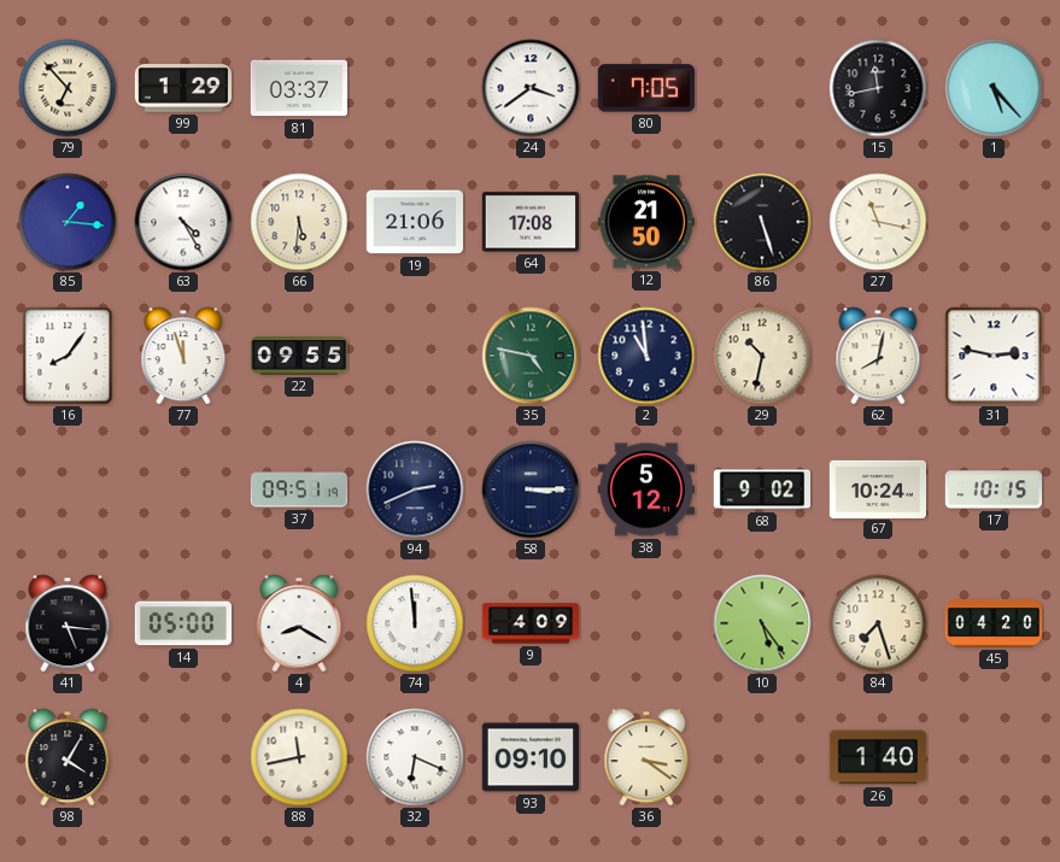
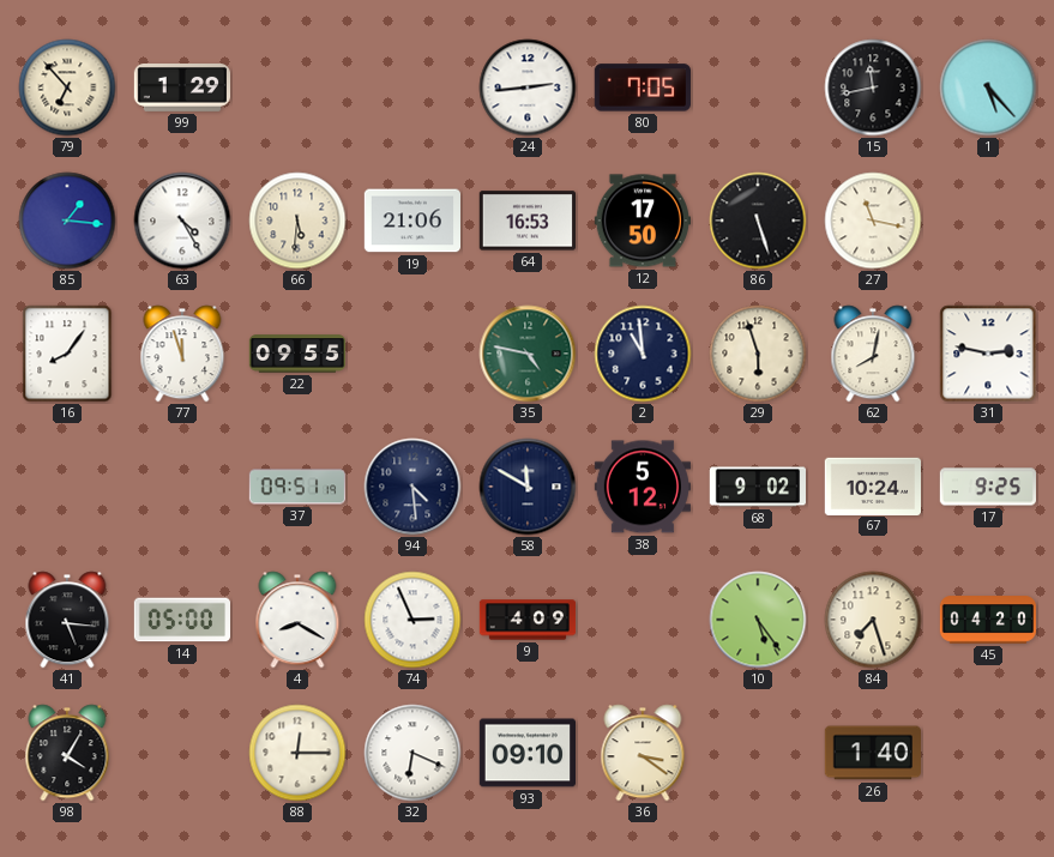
81: 03:37 -> none (298, 88)
24: 3:39 -> 2:44 (528, 87)
64: 17:08 -> 16:53 (526, 221)
12: 21:50 -> 17:50 (642, 221)
29: 10:32 -> 5:57 (758, 354)
94: 2:41 -> 4:29 (412, 487)
58: 3:15 -> 11:50 (528, 487)
17: 10:15 -> 9:25 (987, 487)
74: 11:59 -> 2:56 (412, 620)
88: 11:43 -> 12:15 (297, 753)
